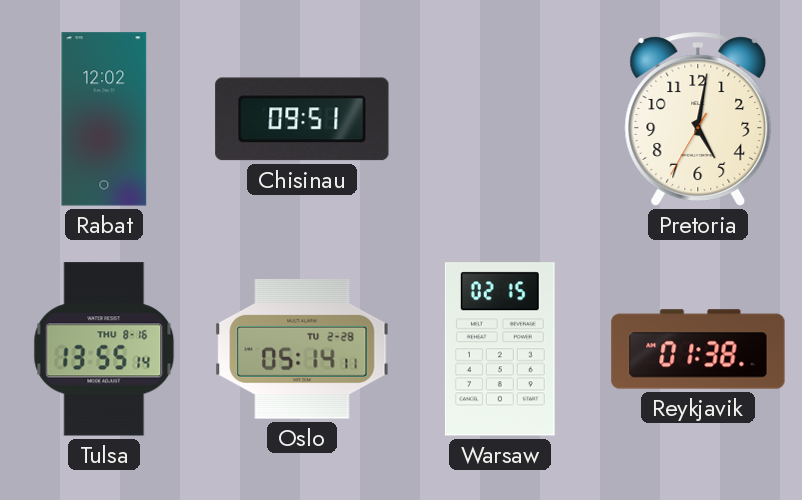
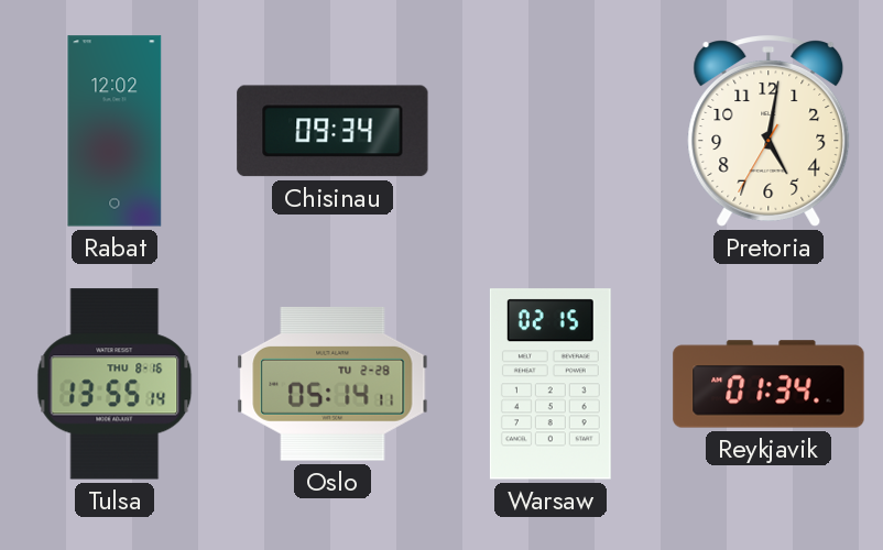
Chisinau: 09:51 -> 09:34 (333, 131)
Reykjavik: 01:38 -> 01:34 (768, 384)
